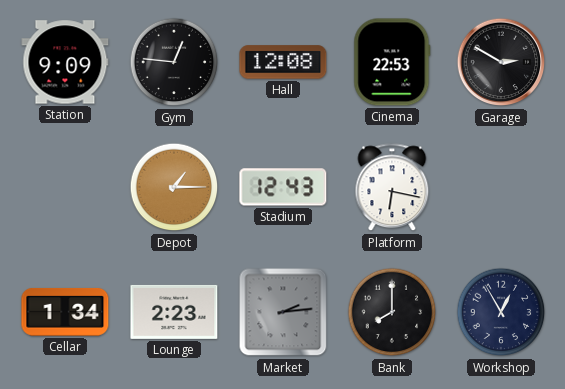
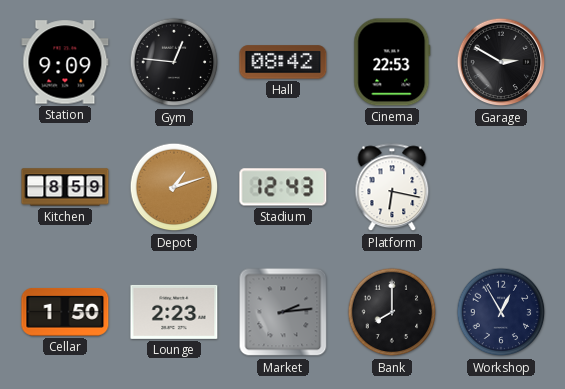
Hall: 12:08 -> 08:42 (283, 62)
Kitchen: none -> 8:59 (65, 187)
Depot: 1:15 -> 1:12 (174, 187)
Cellar: 1:34 -> 1:50 (65, 312)
